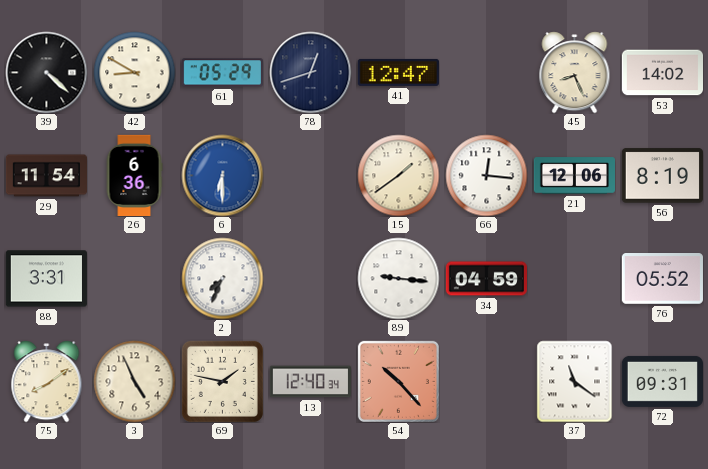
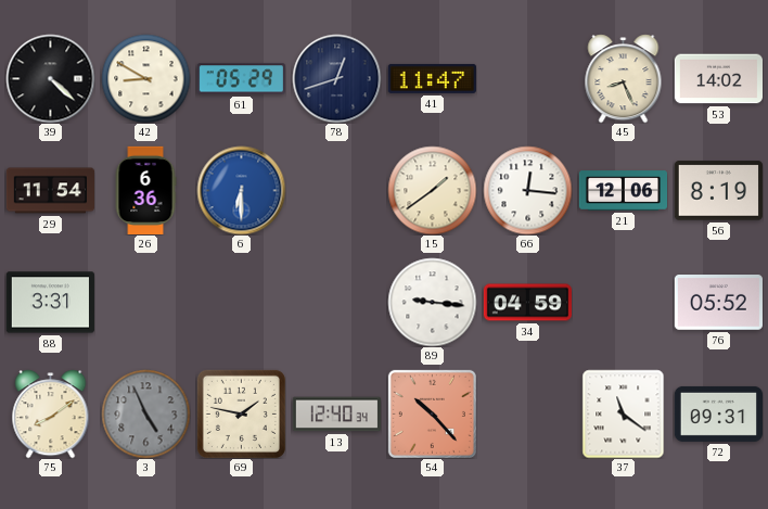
41: 12:47 -> 11:47 (432, 78)
2: 7:34 -> none (222, 278)
3 dial: cream -> grey (145, 413)
